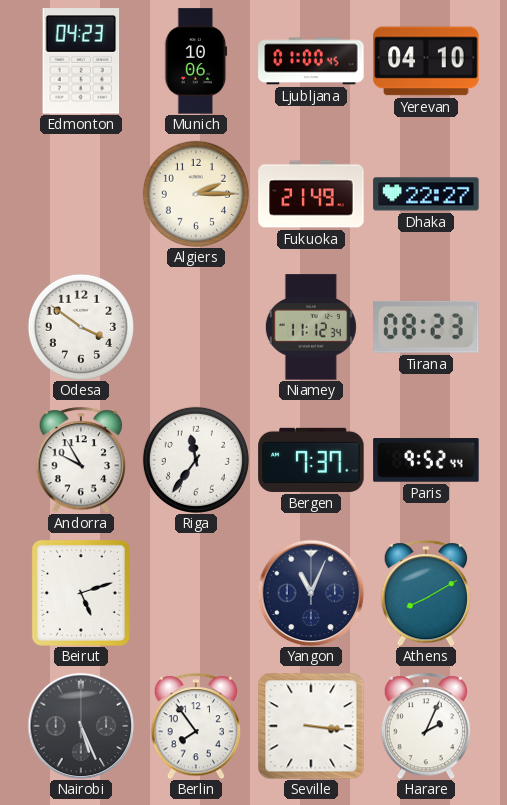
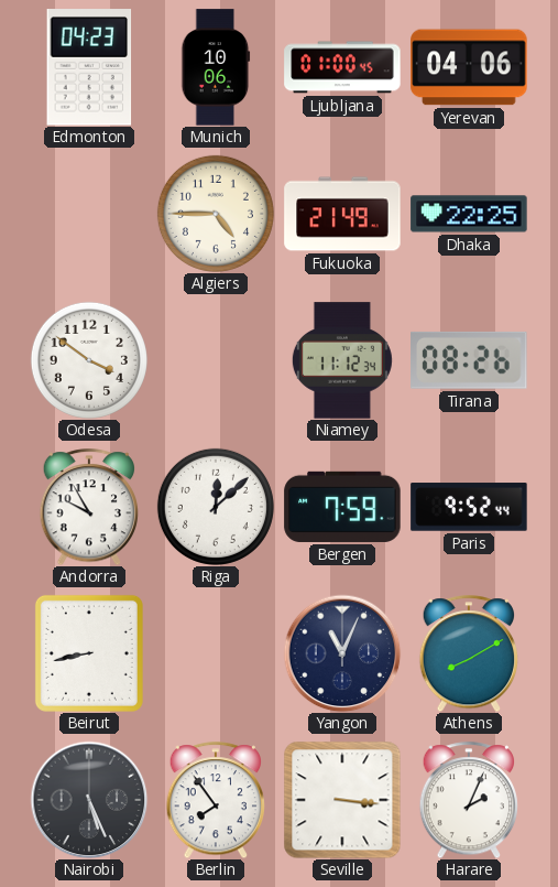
Yerevan: 04:10 -> 04:06 (469, 67)
Algiers: 2:15 -> 4:45 (216, 214)
Dhaka: 22:27 -> 22:25 (469, 214)
Tirana: 08:23 -> 08:26 (469, 360)
Riga: 11:36 -> 12:08 (216, 507)
Bergen: 7:37 -> 7:59 (342, 507)
Beirut: 5:12 -> 8:43 (89, 653)
